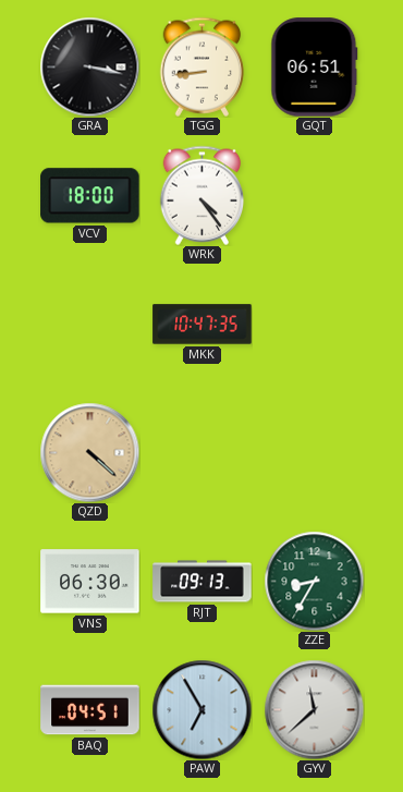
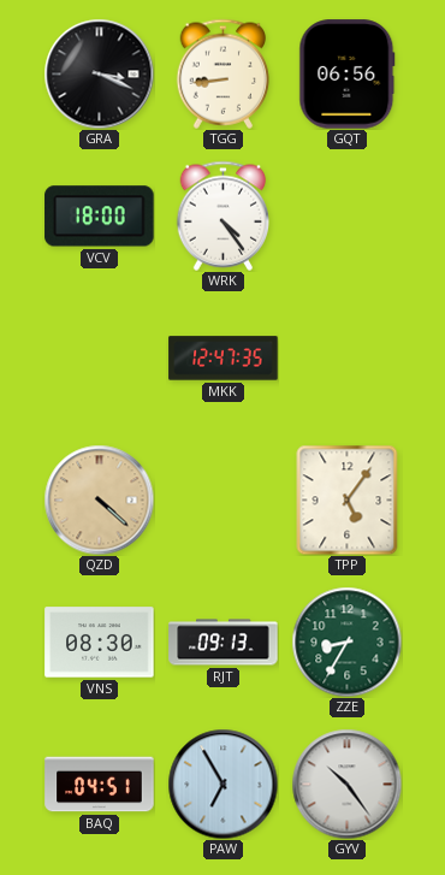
GRA: 3:17 -> 3:19 (99, 73)
GQT: 06:51 -> 06:56 (348, 75)
MKK: 10:47 -> 12:47 (224, 359)
TPP: none -> 5:06 (348, 499)
VNS: 06:30 -> 08:30 (100, 643)
GYV: 11:38 -> 10:24 (346, 784)
